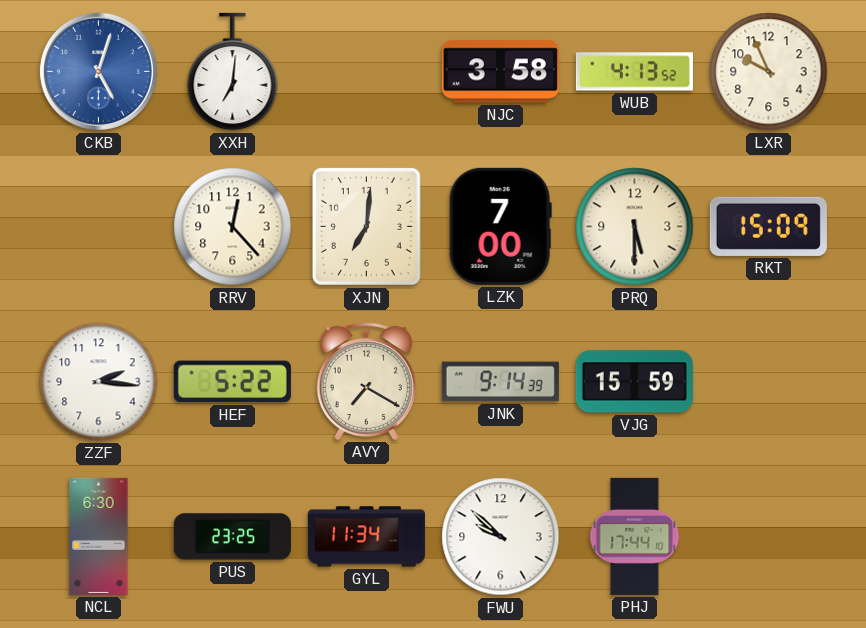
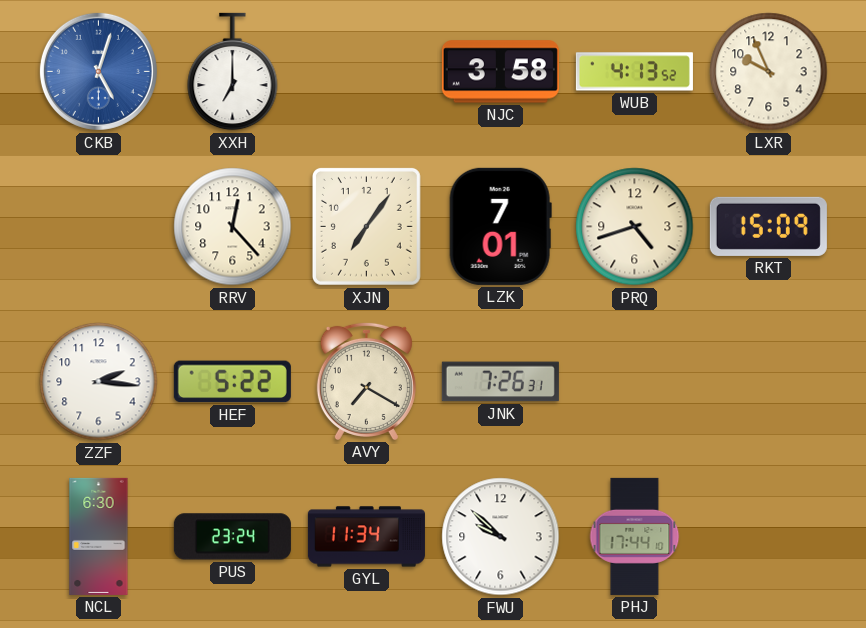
XXH: 7:01 -> 7:00 (233, 72)
XJN: 7:01 -> 7:06 (366, 226)
LZK: 7:00 -> 7:01 (500, 226)
PRQ: 5:30 -> 4:42 (635, 227)
JNK: 9:14 -> 7:26 (500, 382)
VJG: 15:59 -> none (634, 382)
PUS: 23:25 -> 23:24 (232, 537)
